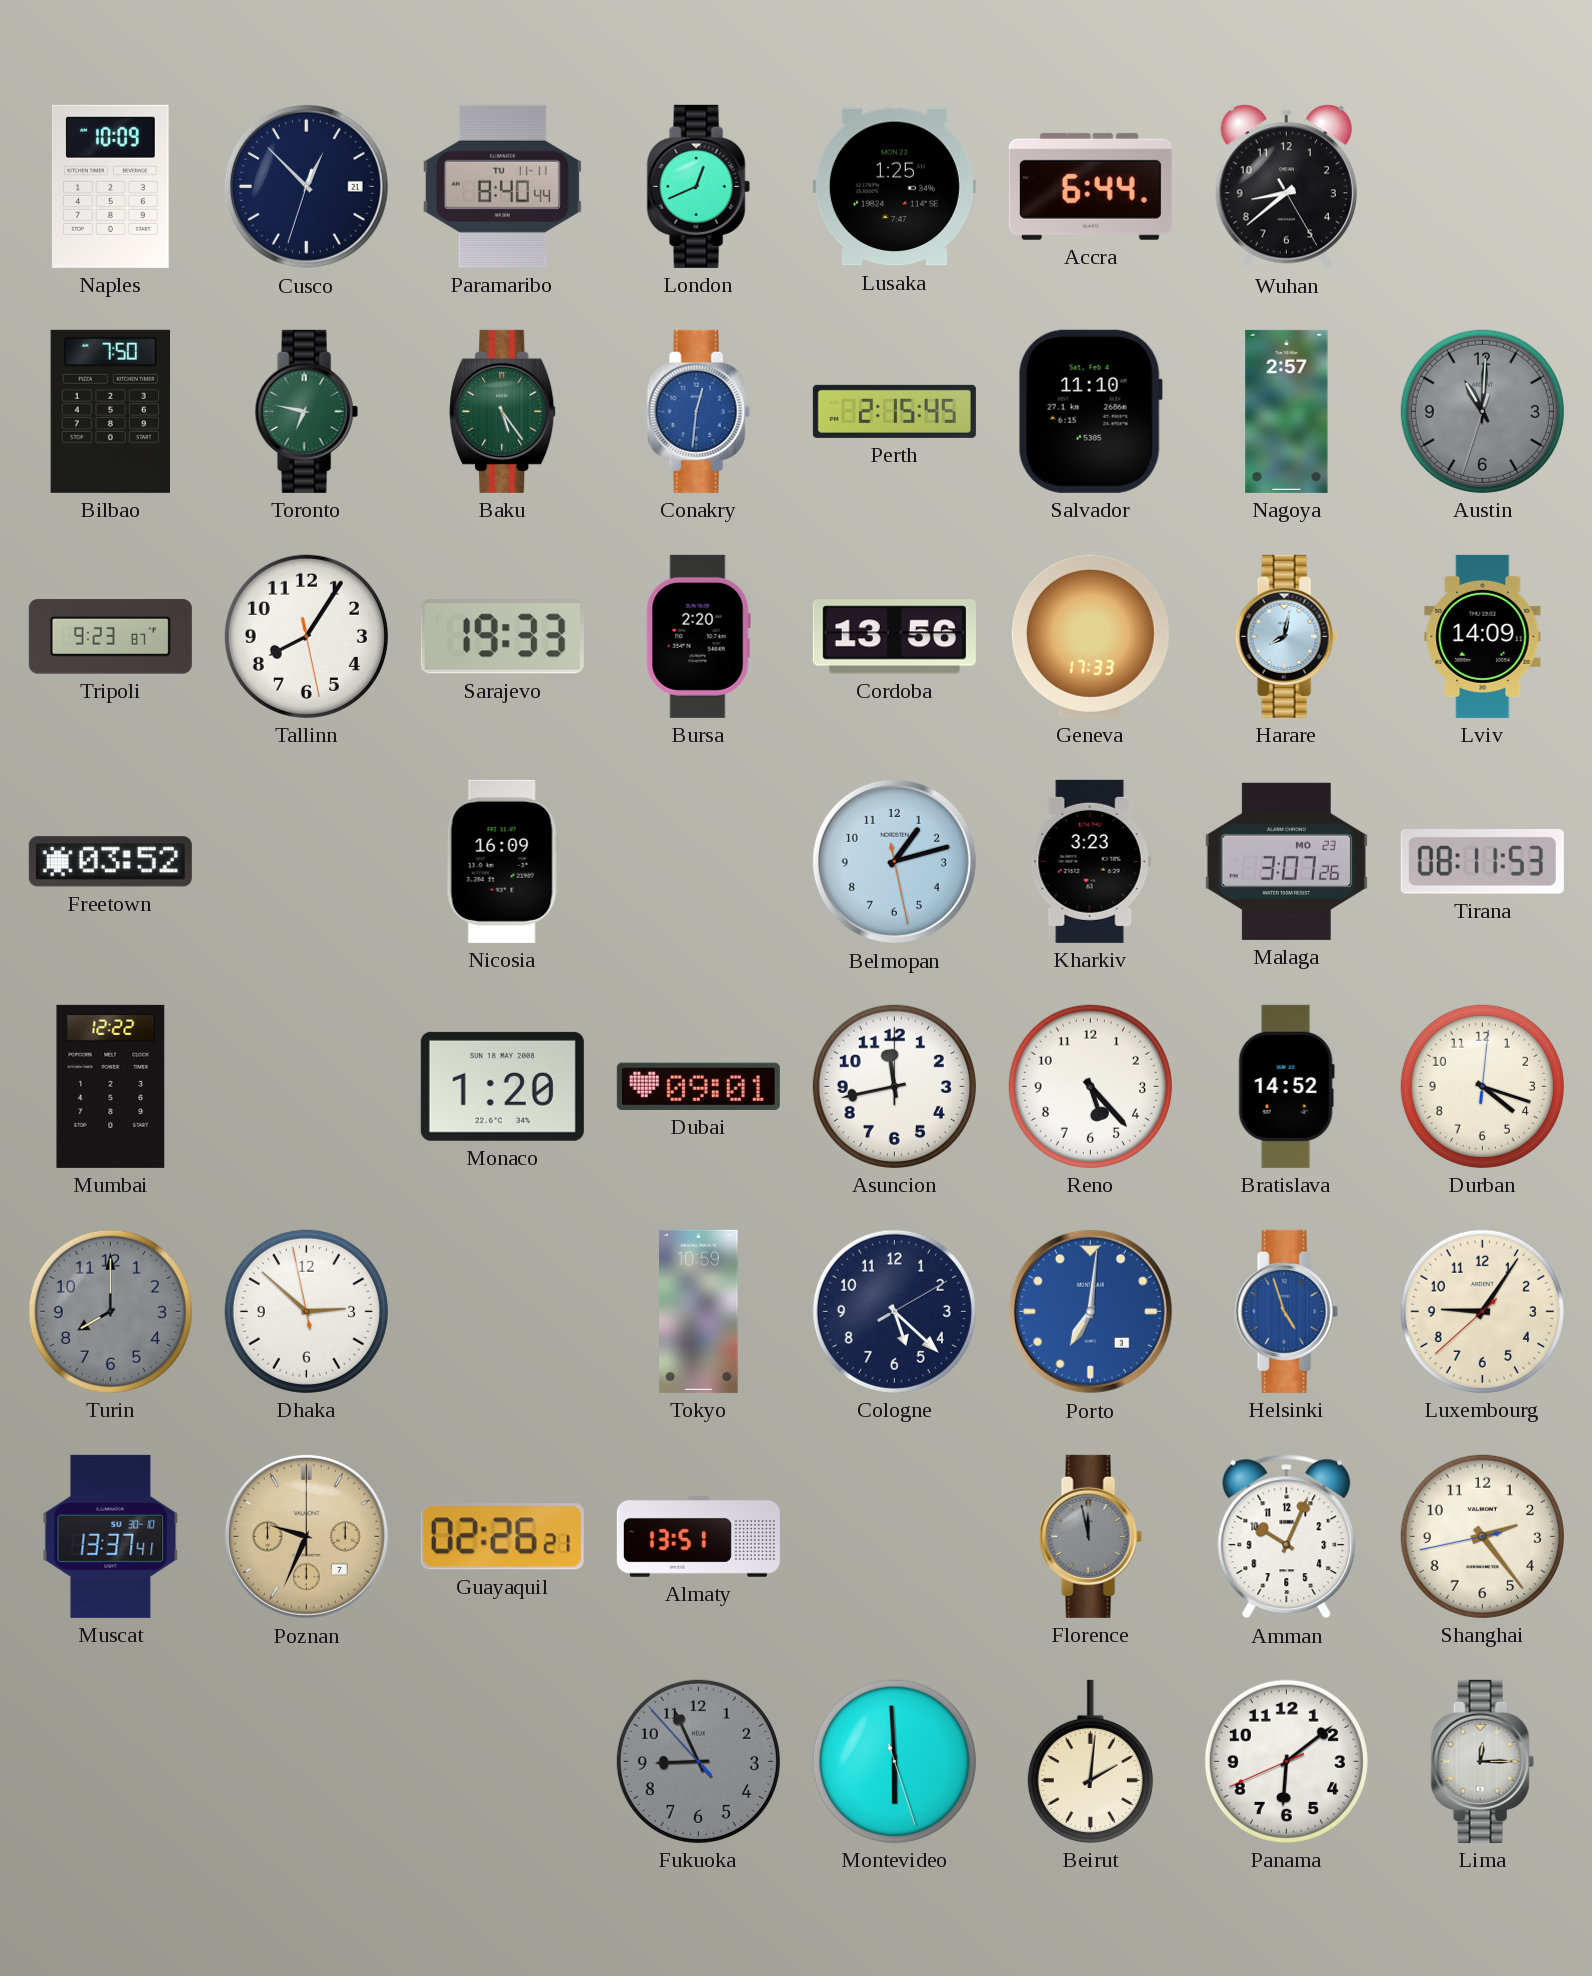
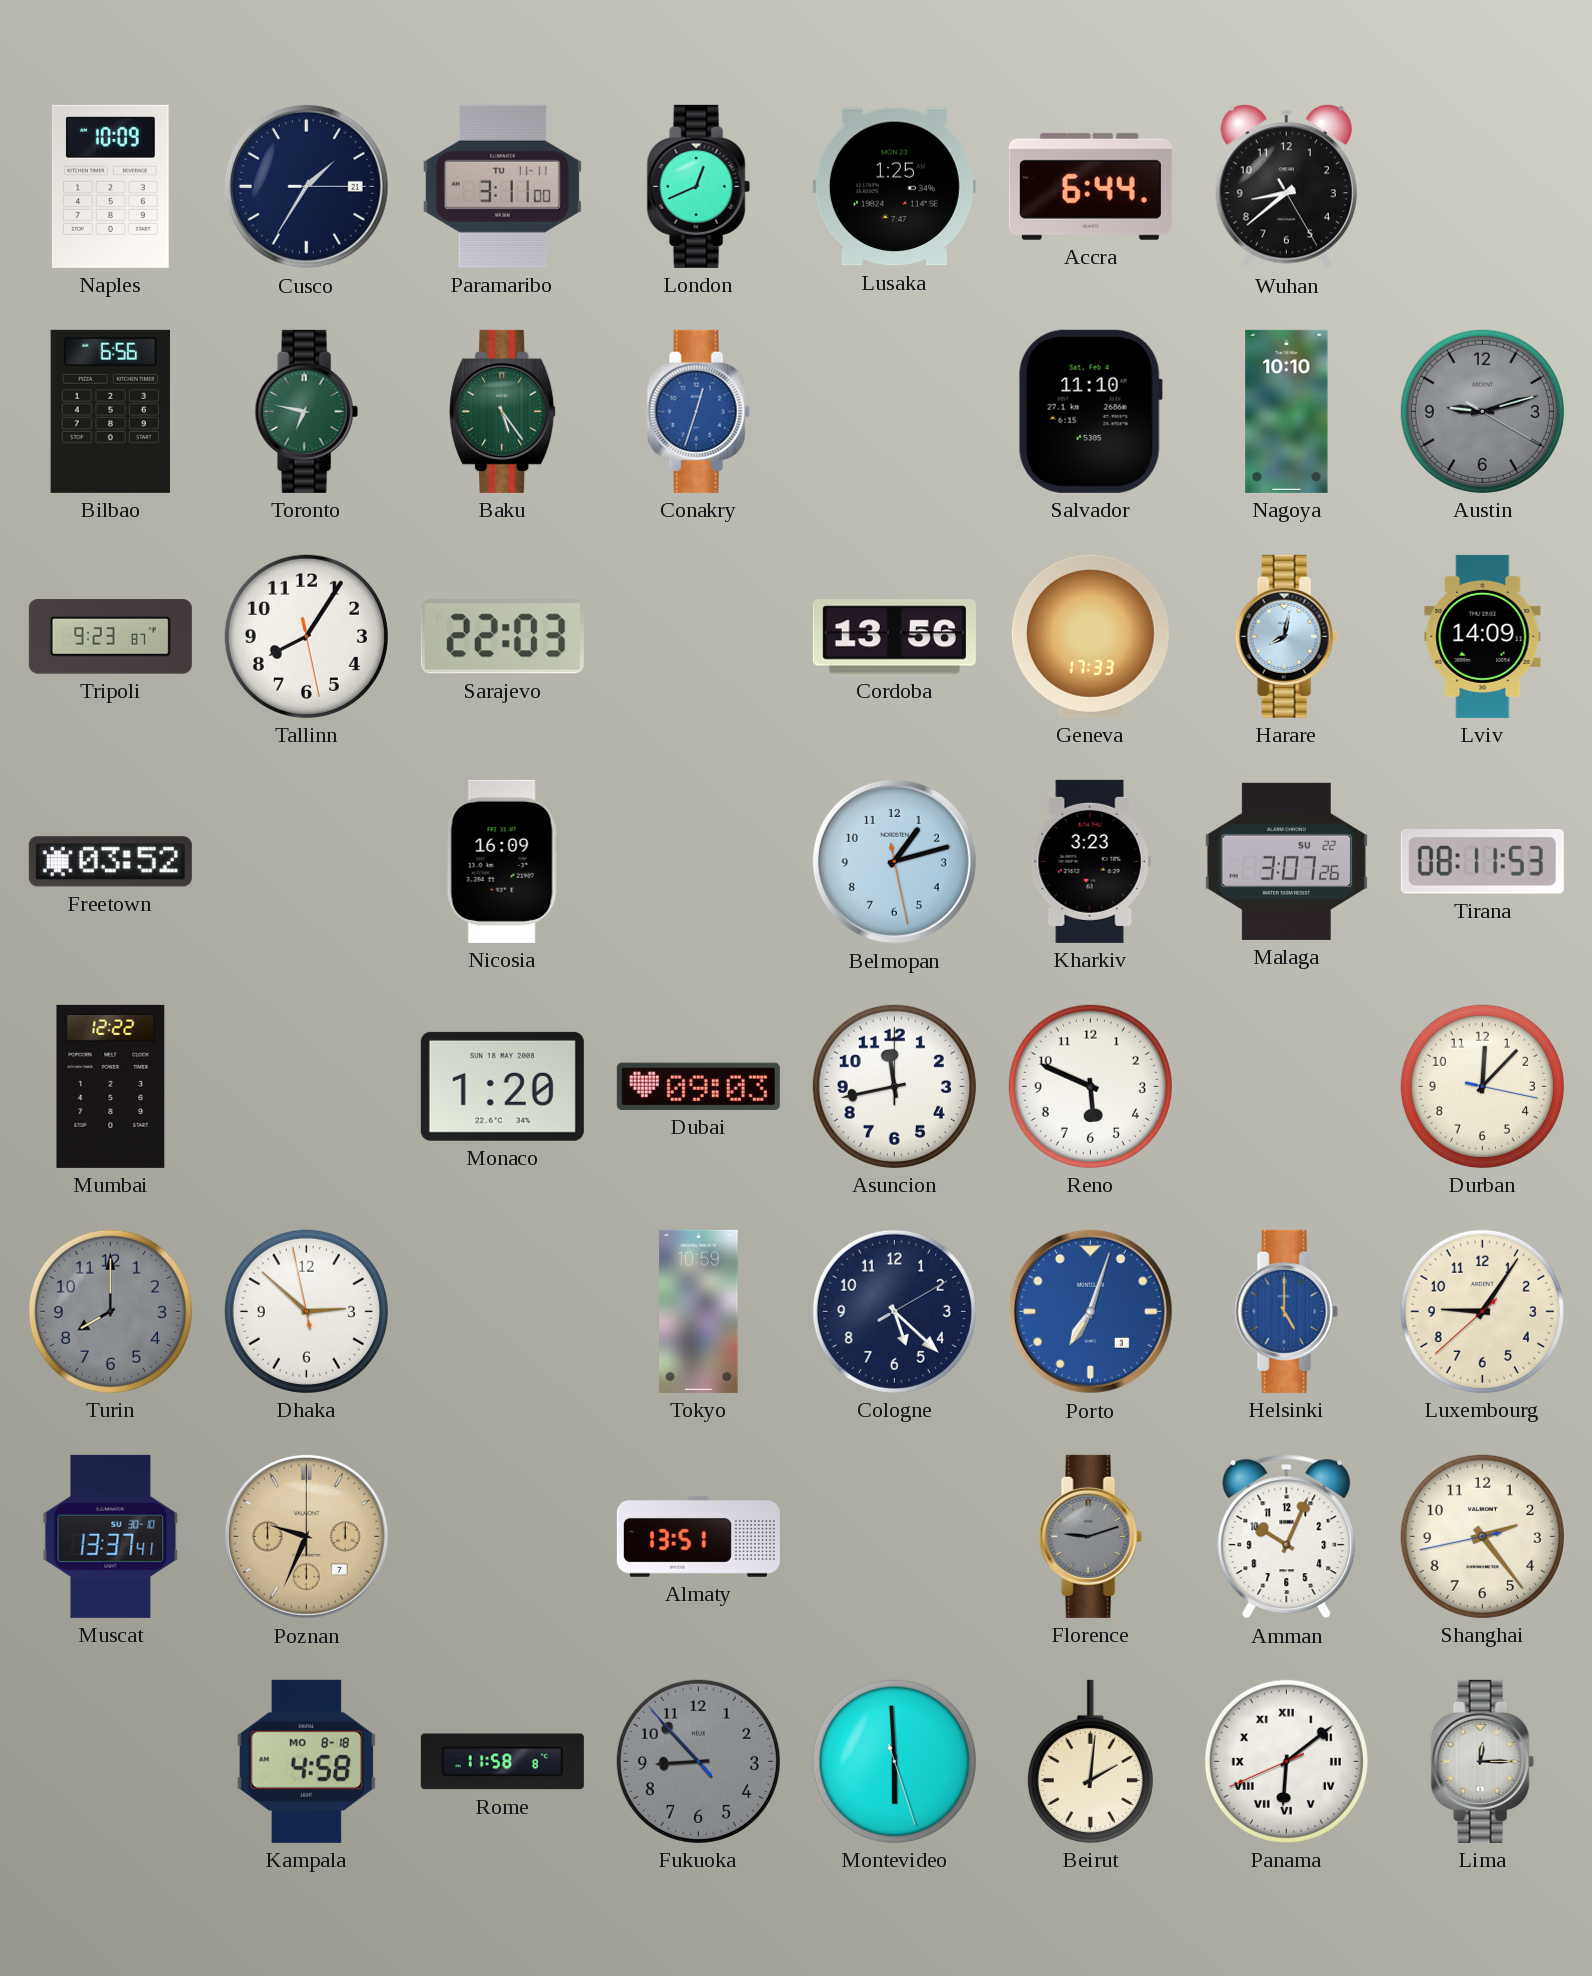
Cusco: 12:52 -> 1:35 (306, 186)
Paramaribo: 8:40 -> 3:11 (502, 186)
Bilbao: 7:50 -> 6:56 (110, 411)
Conakry: 12:31 -> 12:33 (698, 411)
Perth: 2:15 -> none (894, 411)
Nagoya: 2:57 -> 10:10 (1287, 411)
Austin: 11:00 -> 9:12 (1482, 411)
Sarajevo: 19:33 -> 22:03 (502, 637)
Bursa: 2:20 -> none (698, 636)
Malaga date: MO 23 -> SU 22 (1286, 861)
Dubai: 09:01 -> 09:03 (698, 1086)
Reno: 5:23 -> 5:49 (1090, 1086)
Bratislava: 14:52 -> none (1286, 1086)
Durban: 4:18 -> 12:07 (1482, 1086)
Porto: 7:01 -> 7:03 (1090, 1311)
Helsinki: 4:57 -> 5:00 (1286, 1311)
Guayaquil: 02:26 -> none (502, 1537)
Florence: 11:58 -> 9:12 (1090, 1536)
Kampala: none -> 4:58 (306, 1761)
Rome: none -> 11:58 (502, 1762)
Fukuoka: 8:55 -> 8:52 (698, 1761)
Panama numerals: Arabic -> Roman (1286, 1761)
